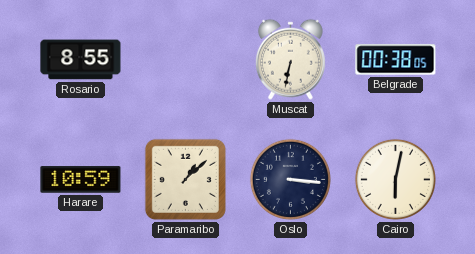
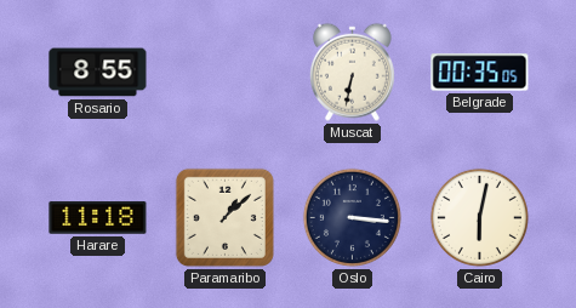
Belgrade: 00:38 -> 00:35 (480, 73)
Harare: 10:59 -> 11:18 (98, 218)
